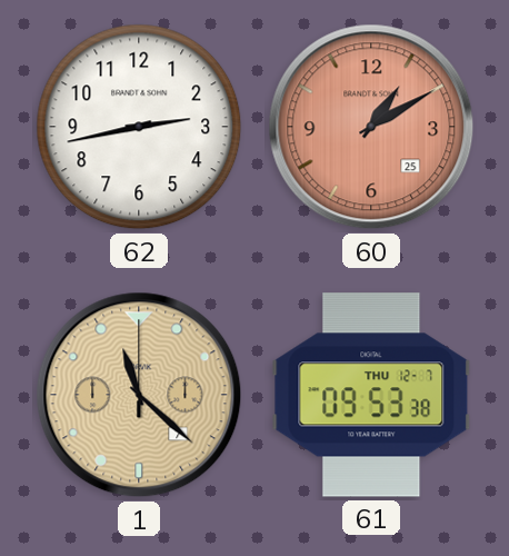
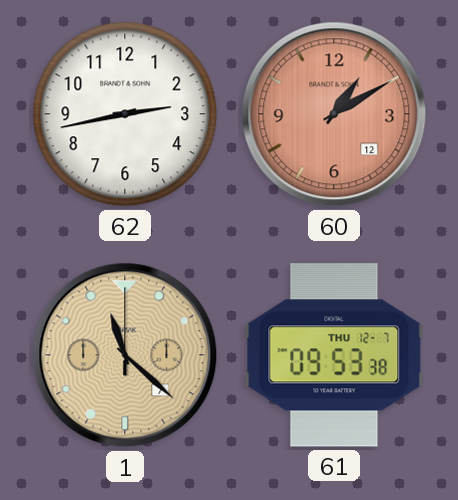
60 date: 25 -> 12 (334, 114)
